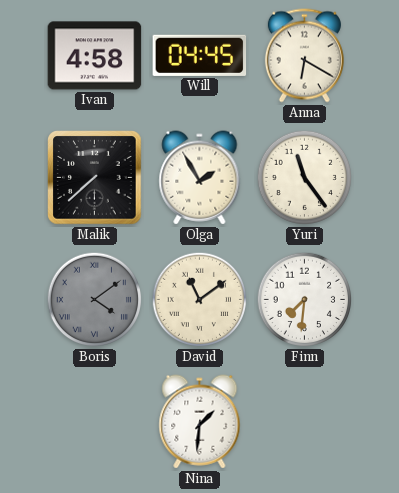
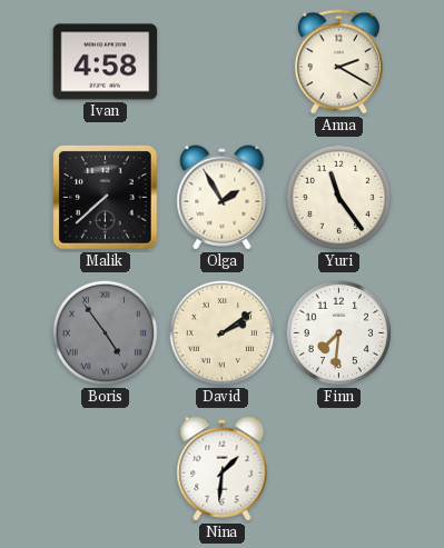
Will: 04:45 -> none (200, 55)
Anna: 6:20 -> 2:20 (338, 62)
Boris: 4:09 -> 4:54 (106, 333)
David: 11:09 -> 2:09 (223, 333)
